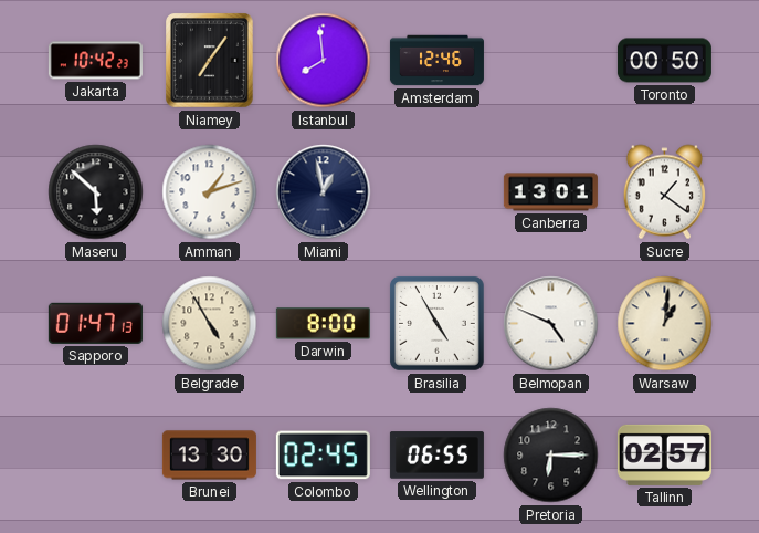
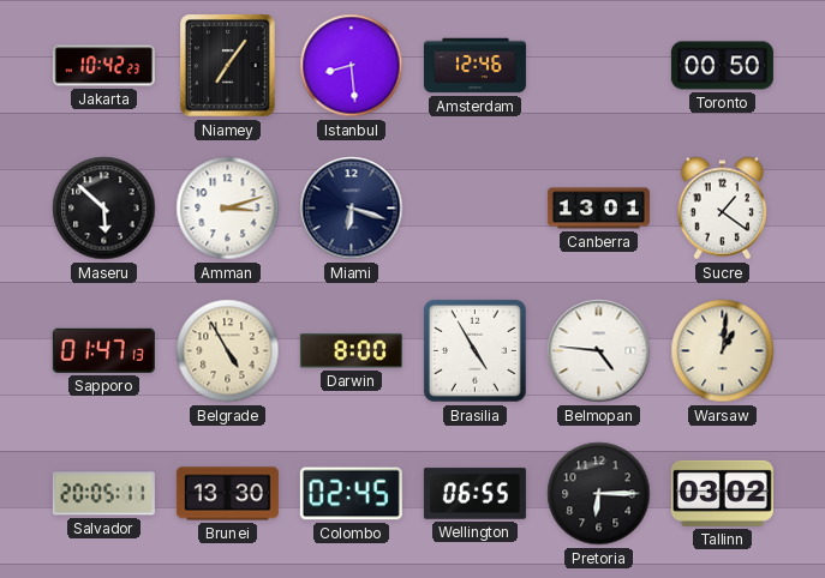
Istanbul: 7:59 -> 8:29 (352, 66)
Amman: 1:12 -> 3:12 (228, 209)
Miami: 12:58 -> 6:18 (352, 209)
Belmopan: 4:49 -> 4:46 (599, 351)
Salvador: none -> 20:05 (103, 494)
Tallinn: 02:57 -> 03:02 (722, 493)
